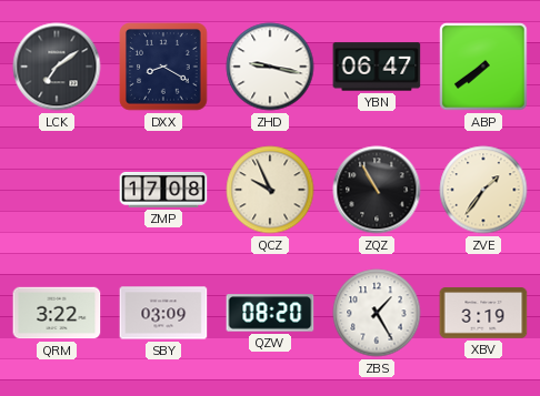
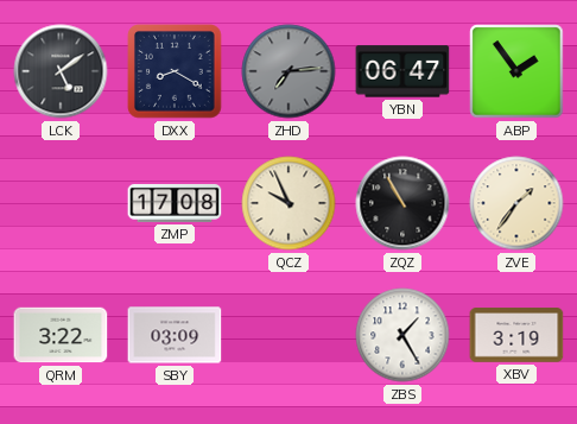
LCK: 7:09 -> 5:09 (61, 71)
ZHD: 9:17 -> 7:14 (288, 71)
ZHD dial: white -> grey (288, 71)
ABP: 7:39 -> 1:54 (516, 71)
QZW: 08:20 -> none (270, 313)
